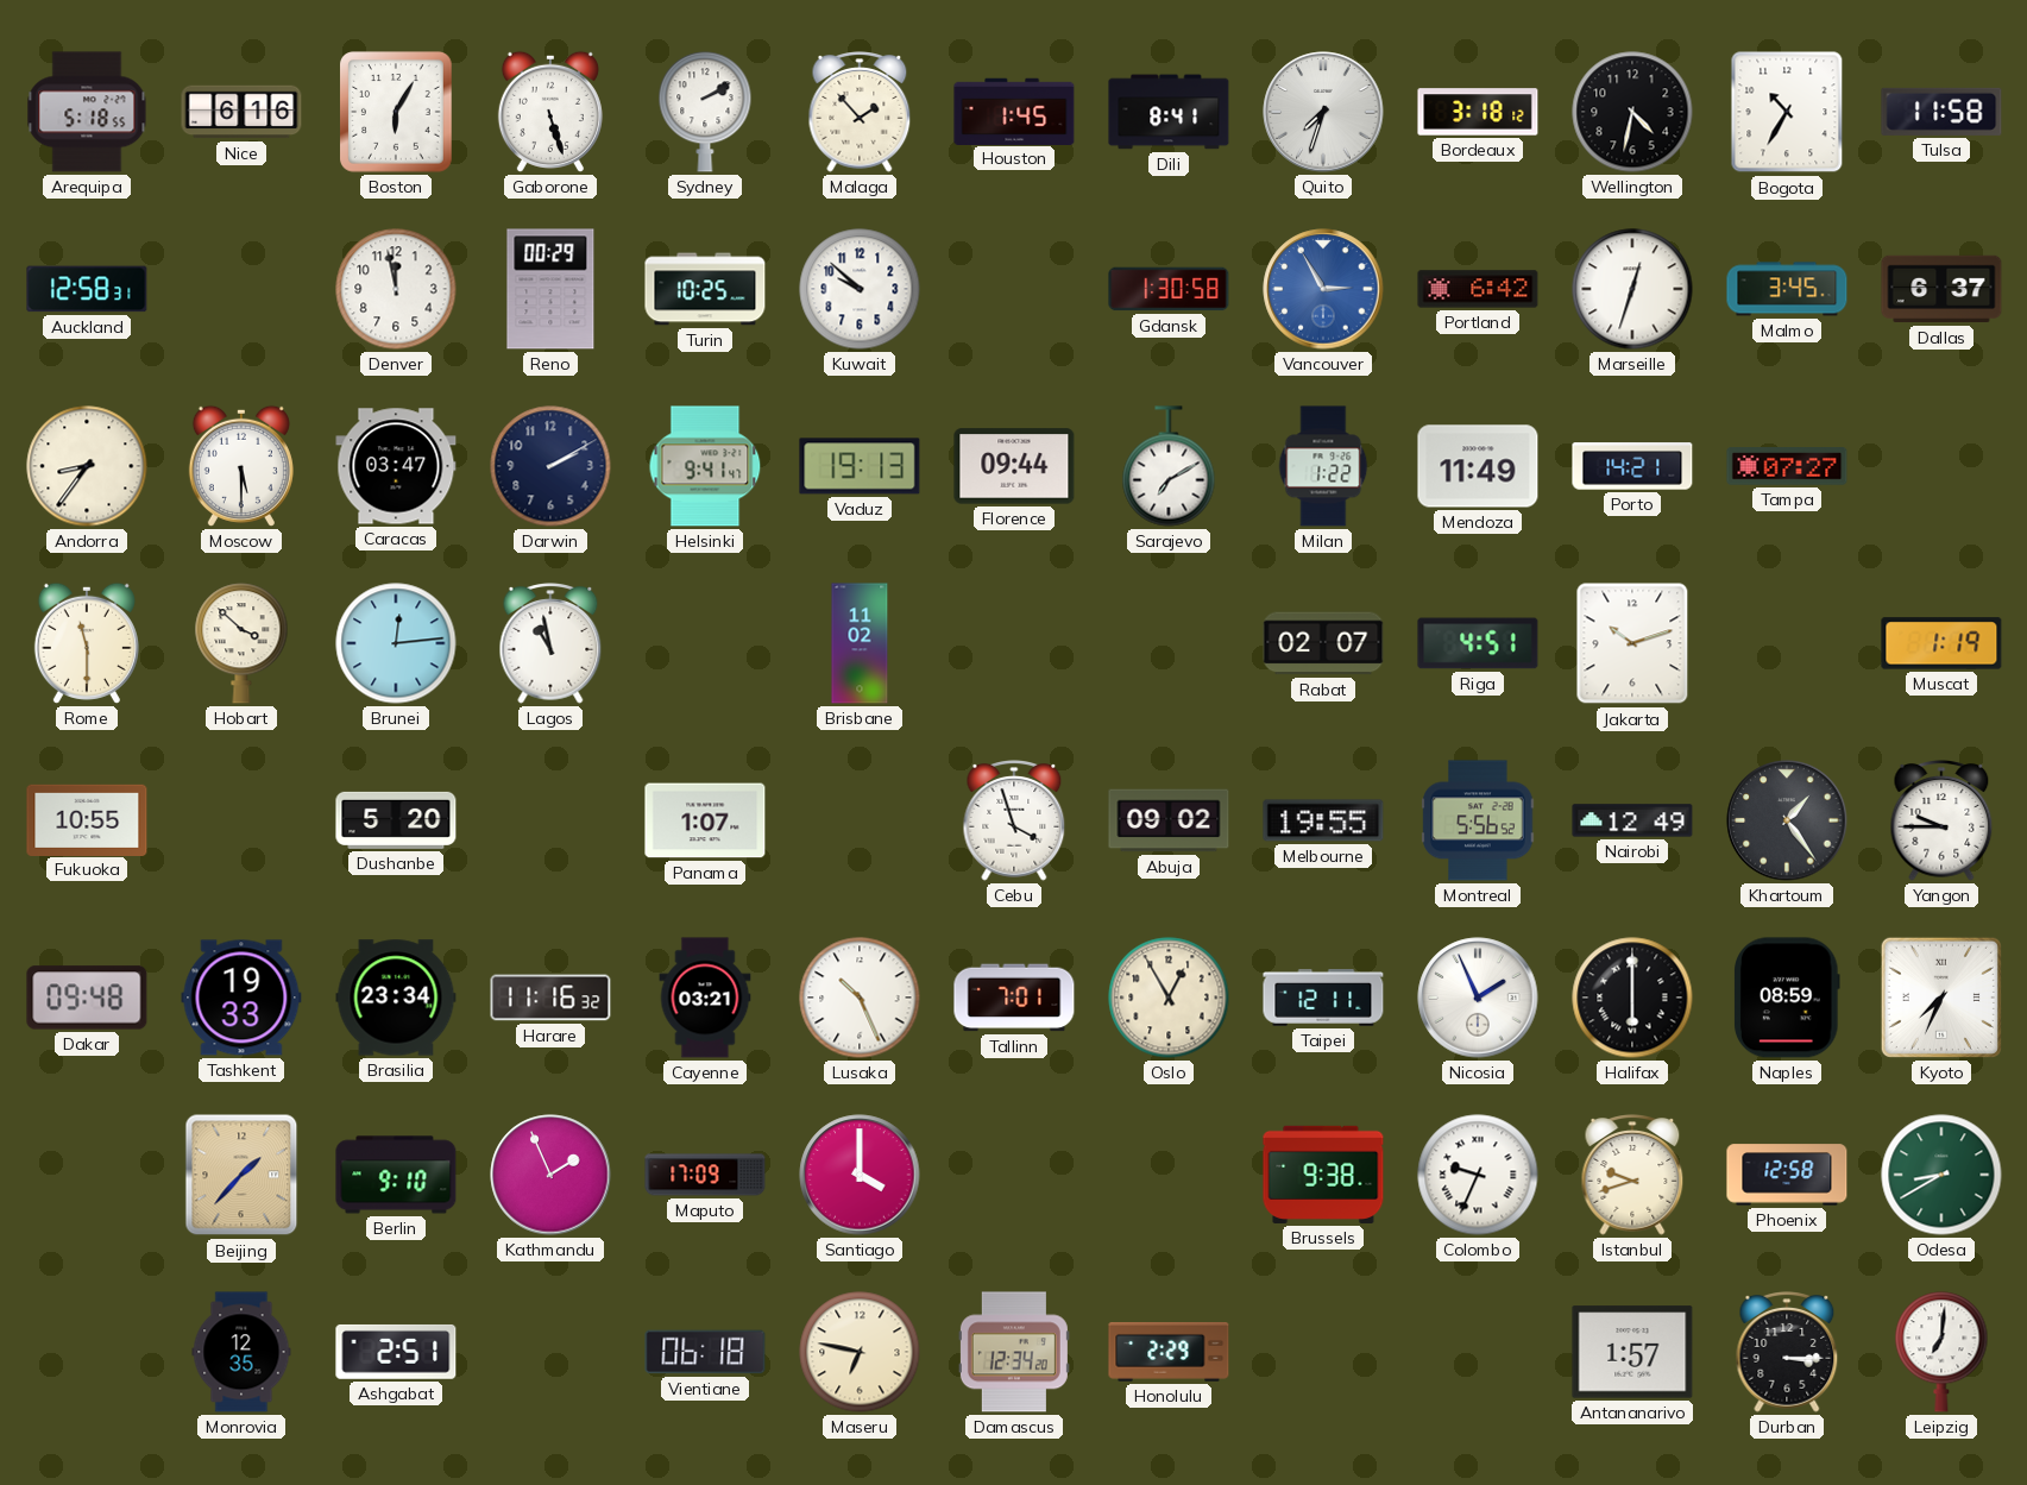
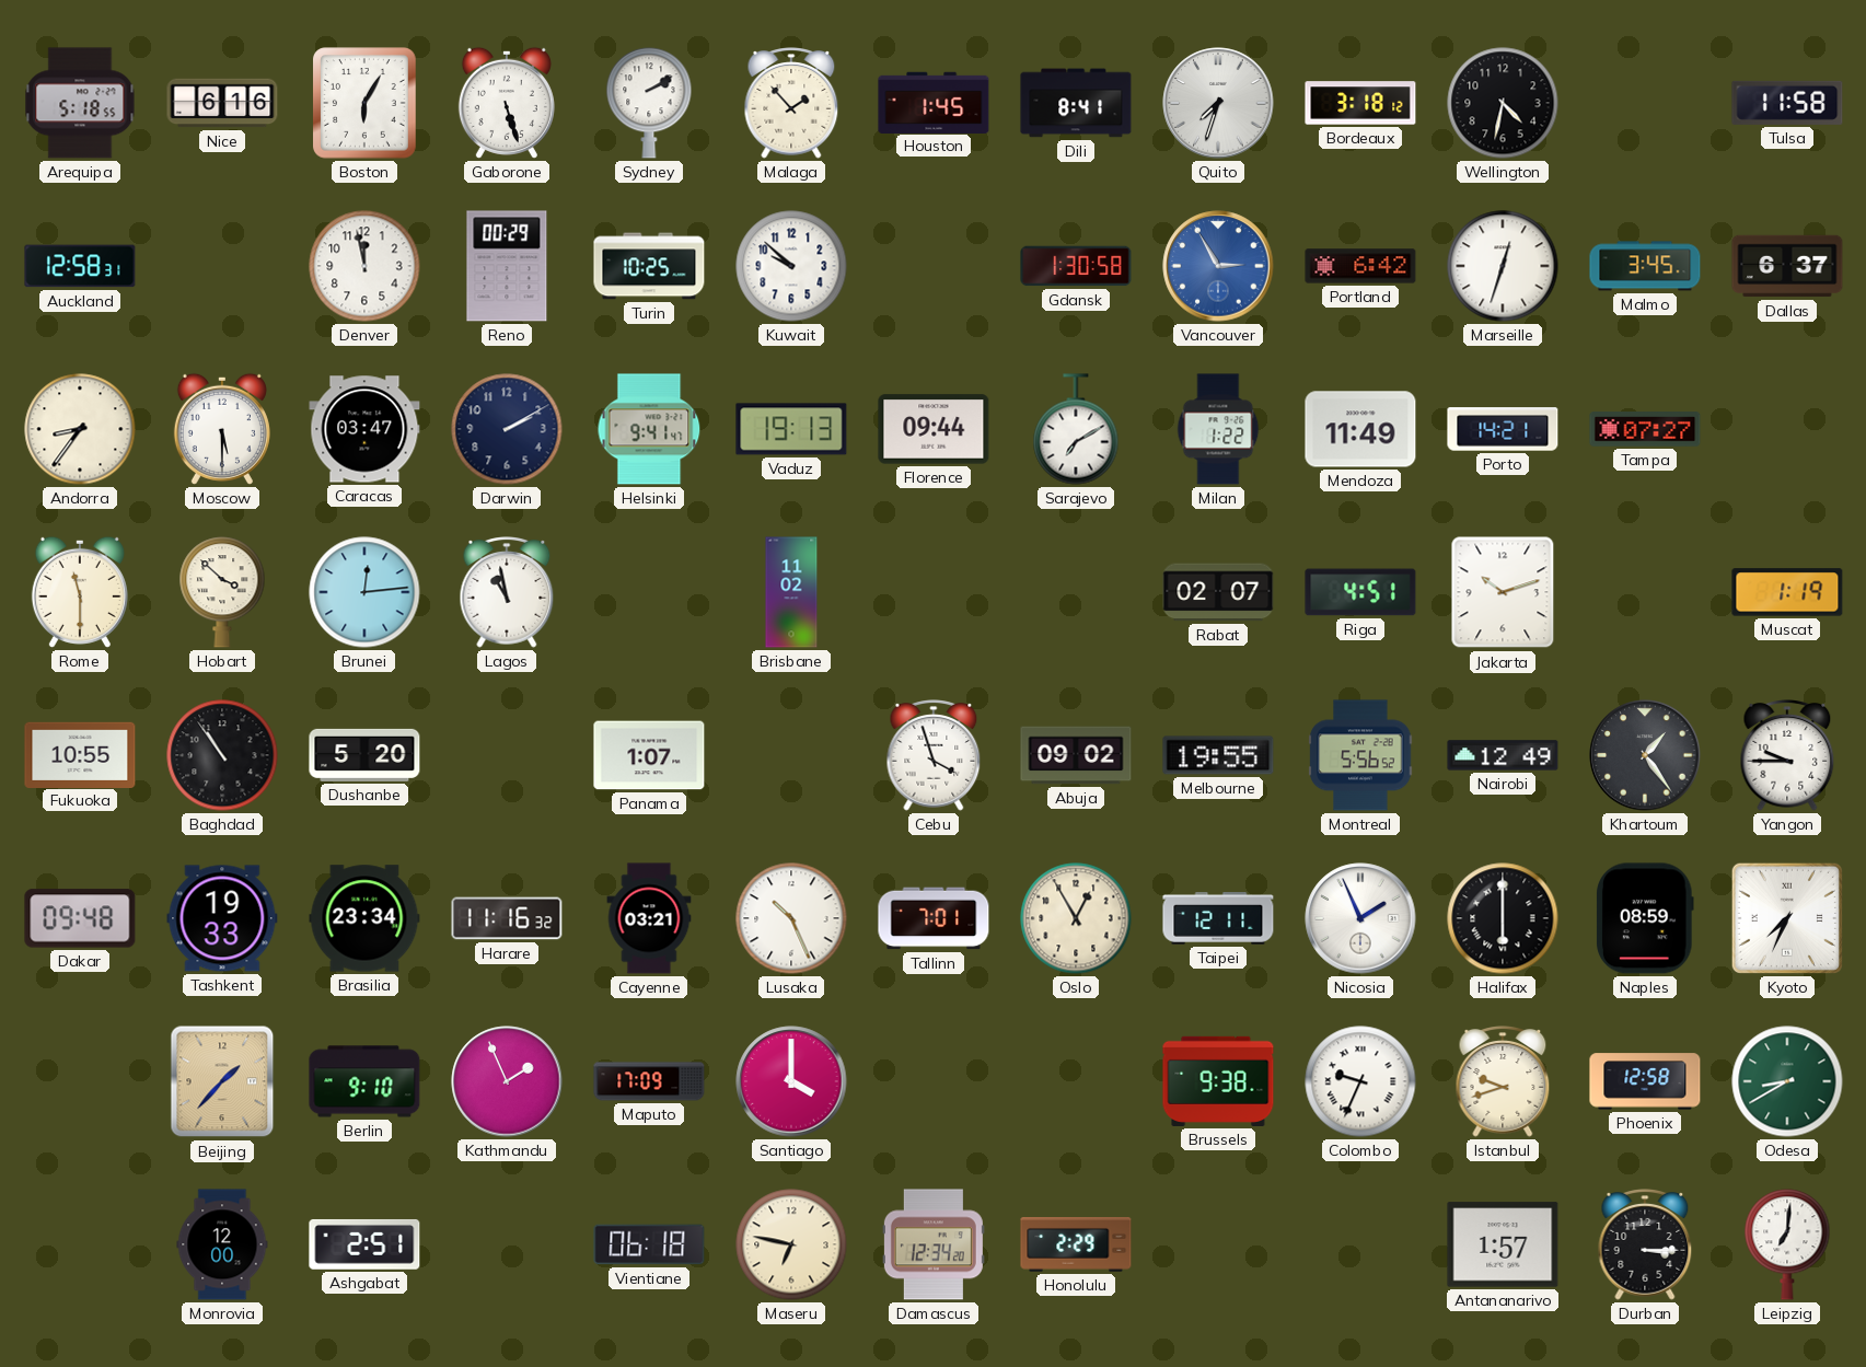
Bogota: 10:35 -> none (1787, 112)
Baghdad: none -> 10:54 (222, 755)
Monrovia: 12:35 -> 12:00 (222, 1244)
